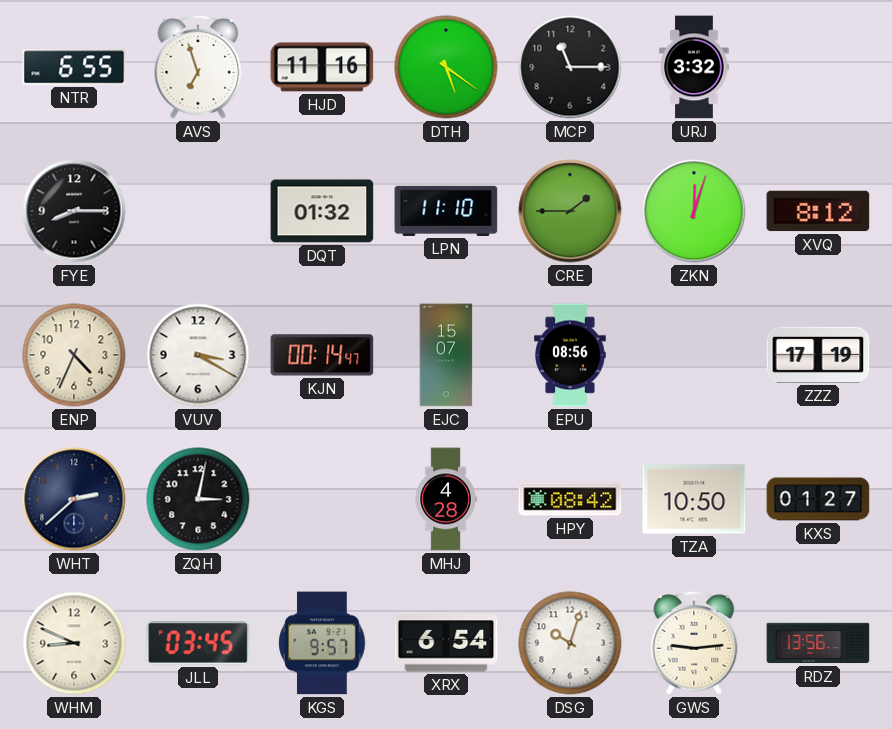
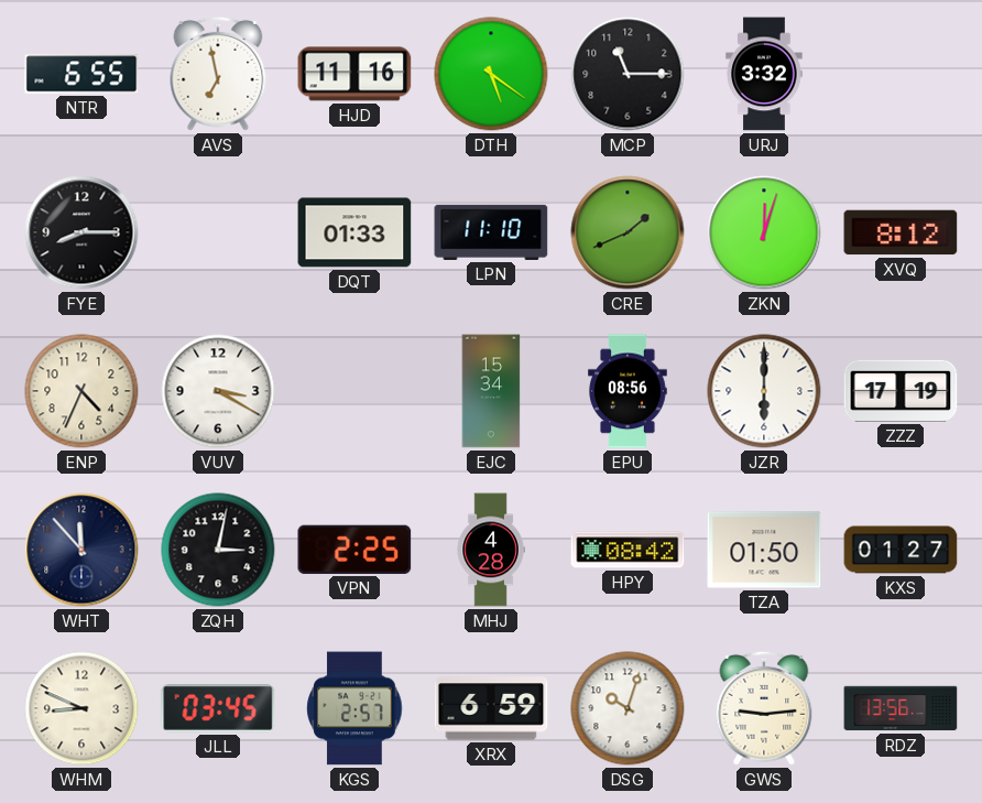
AVS: 6:57 -> 6:58 (218, 74)
DQT: 01:32 -> 01:33 (354, 232)
CRE: 1:45 -> 1:41 (628, 232)
KJN: 00:14 -> none (322, 355)
EJC: 15:07 -> 15:34 (491, 391)
JZR: none -> 6:00 (764, 391)
WHT: 2:38 -> 11:53 (81, 550)
VPN: none -> 2:25 (354, 550)
TZA: 10:50 -> 01:50 (764, 550)
KGS: 9:57 -> 2:57 (354, 708)
XRX: 6:54 -> 6:59 (491, 708)
